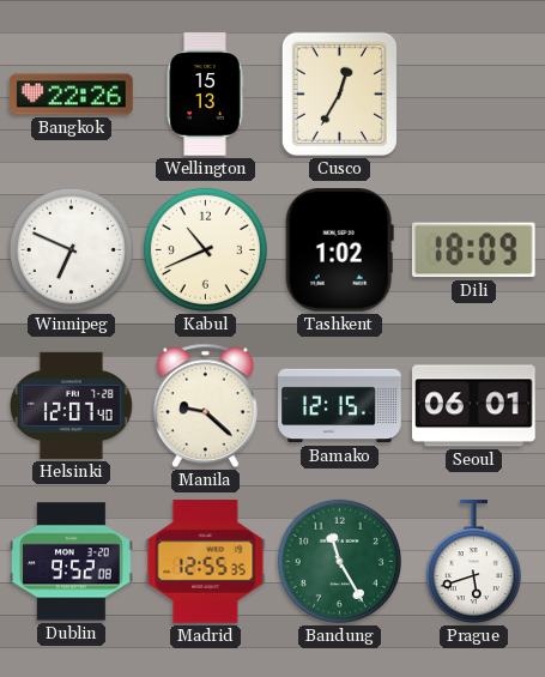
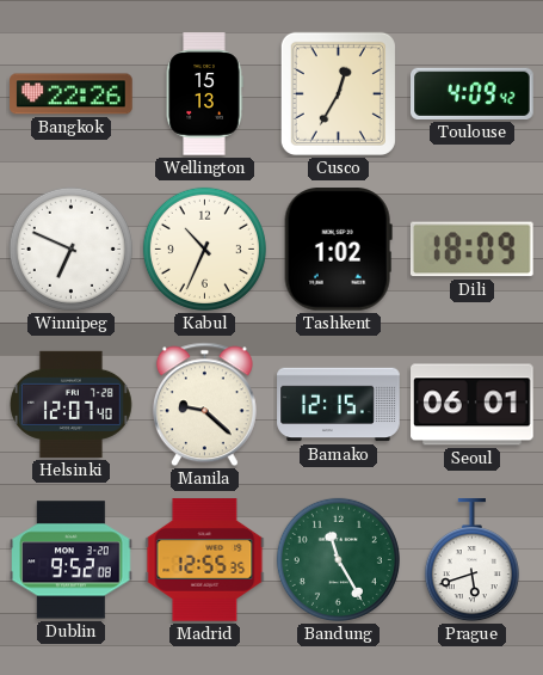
Toulouse: none -> 4:09 (473, 93)
Kabul: 10:41 -> 10:34 (204, 248)
